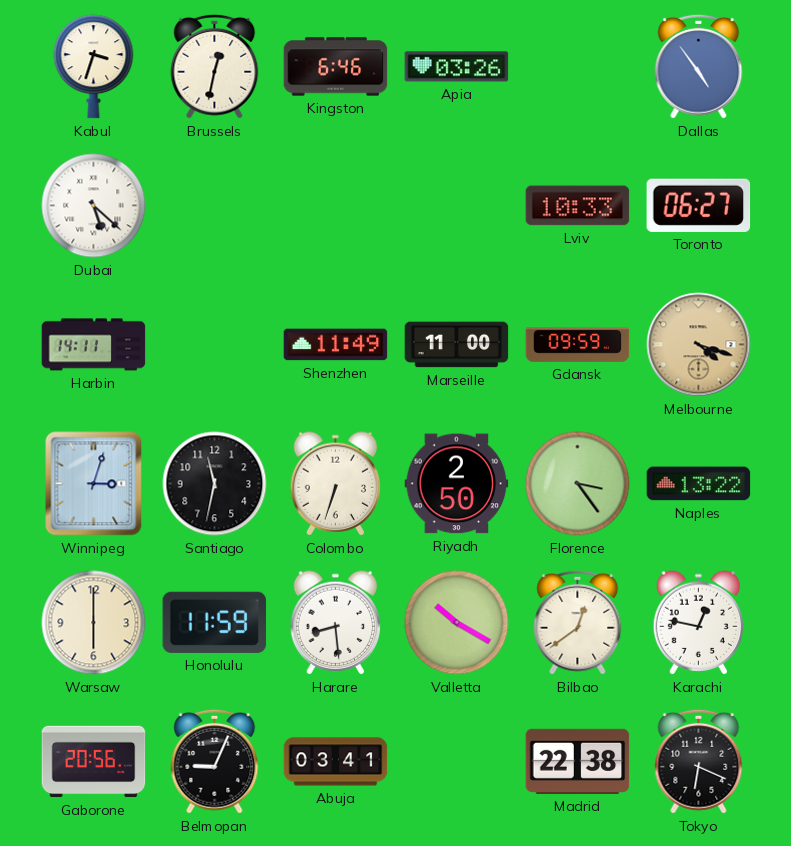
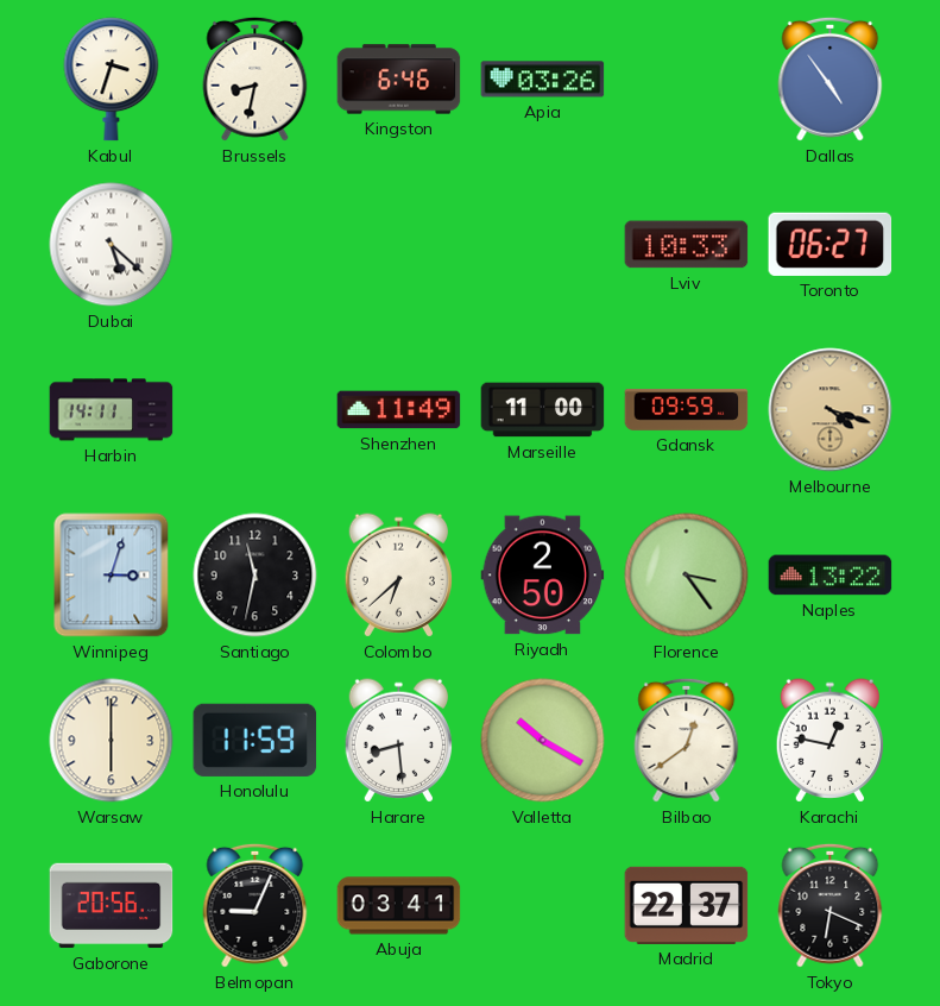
Brussels: 12:32 -> 8:32 (255, 78)
Colombo: 6:33 -> 6:38 (399, 576)
Madrid: 22:38 -> 22:37 (687, 905)
